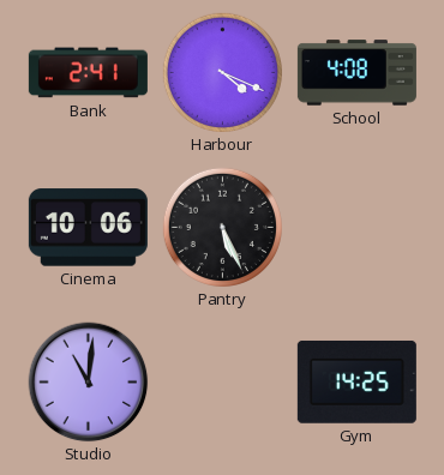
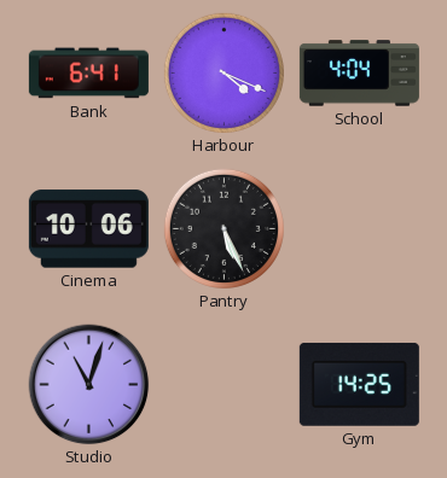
Bank: 2:41 -> 6:41 (88, 74)
School: 4:08 -> 4:04 (359, 74)
Studio: 11:01 -> 11:03 (89, 385)
